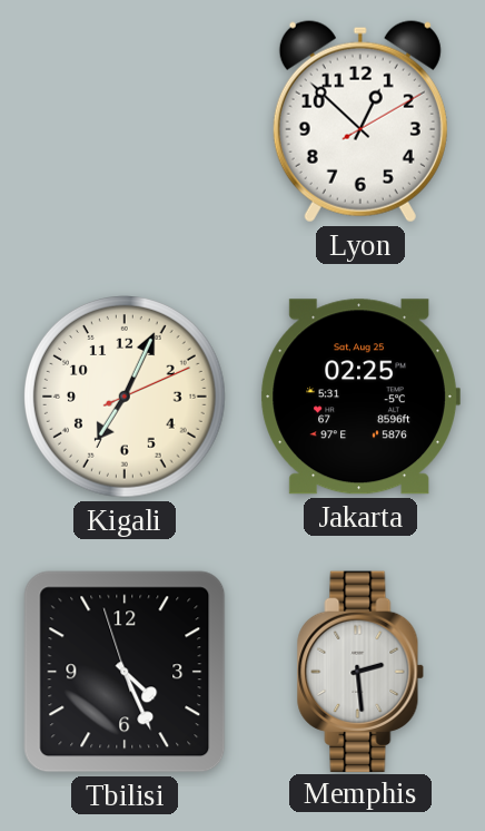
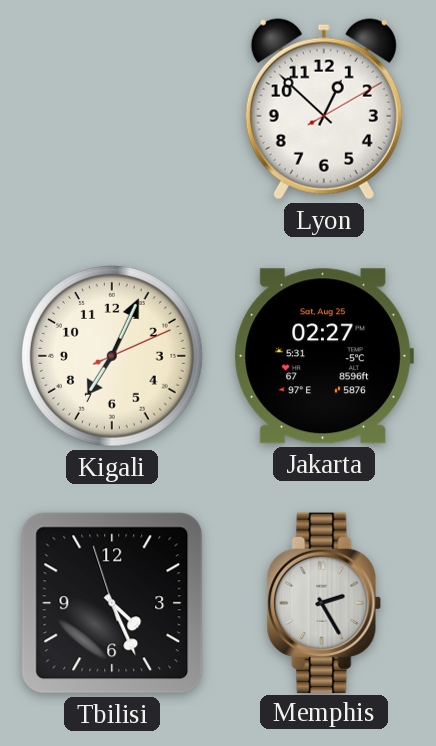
Jakarta: 02:25 -> 02:27 (324, 356)
Memphis: 2:29 -> 2:25 (324, 602)
